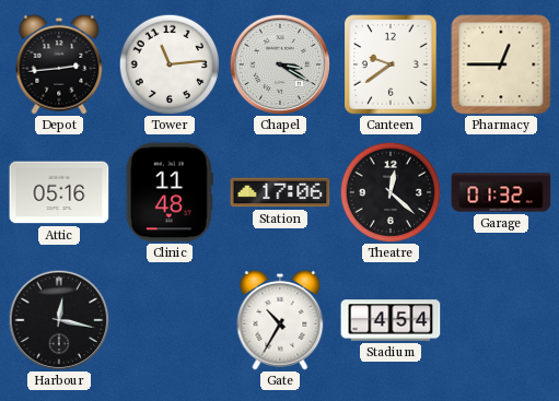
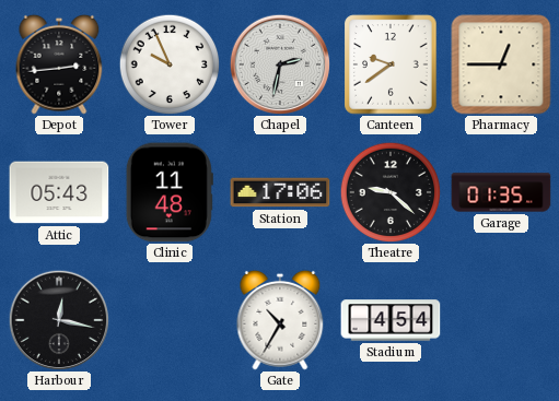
Tower: 11:14 -> 9:56 (170, 64)
Chapel: 3:20 -> 2:32 (280, 64)
Attic: 05:16 -> 05:43 (59, 192)
Theatre: 12:22 -> 9:22 (391, 192)
Garage: 01:32 -> 01:35 (501, 192)
